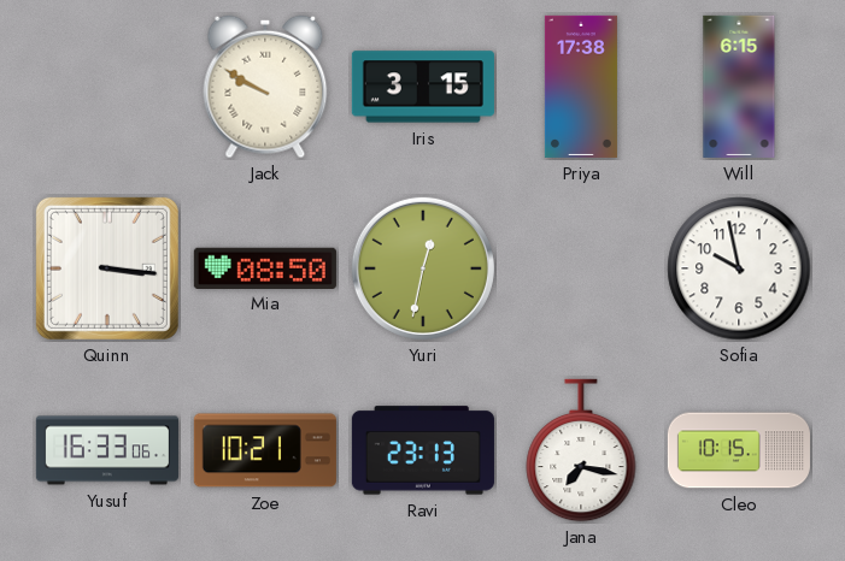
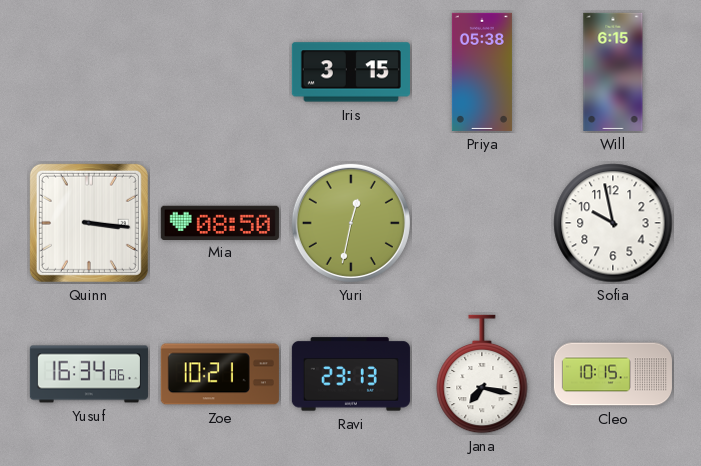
Jack: 9:50 -> none (265, 87)
Priya: 17:38 -> 05:38 (482, 72)
Yusuf: 16:33 -> 16:34 (89, 374)
